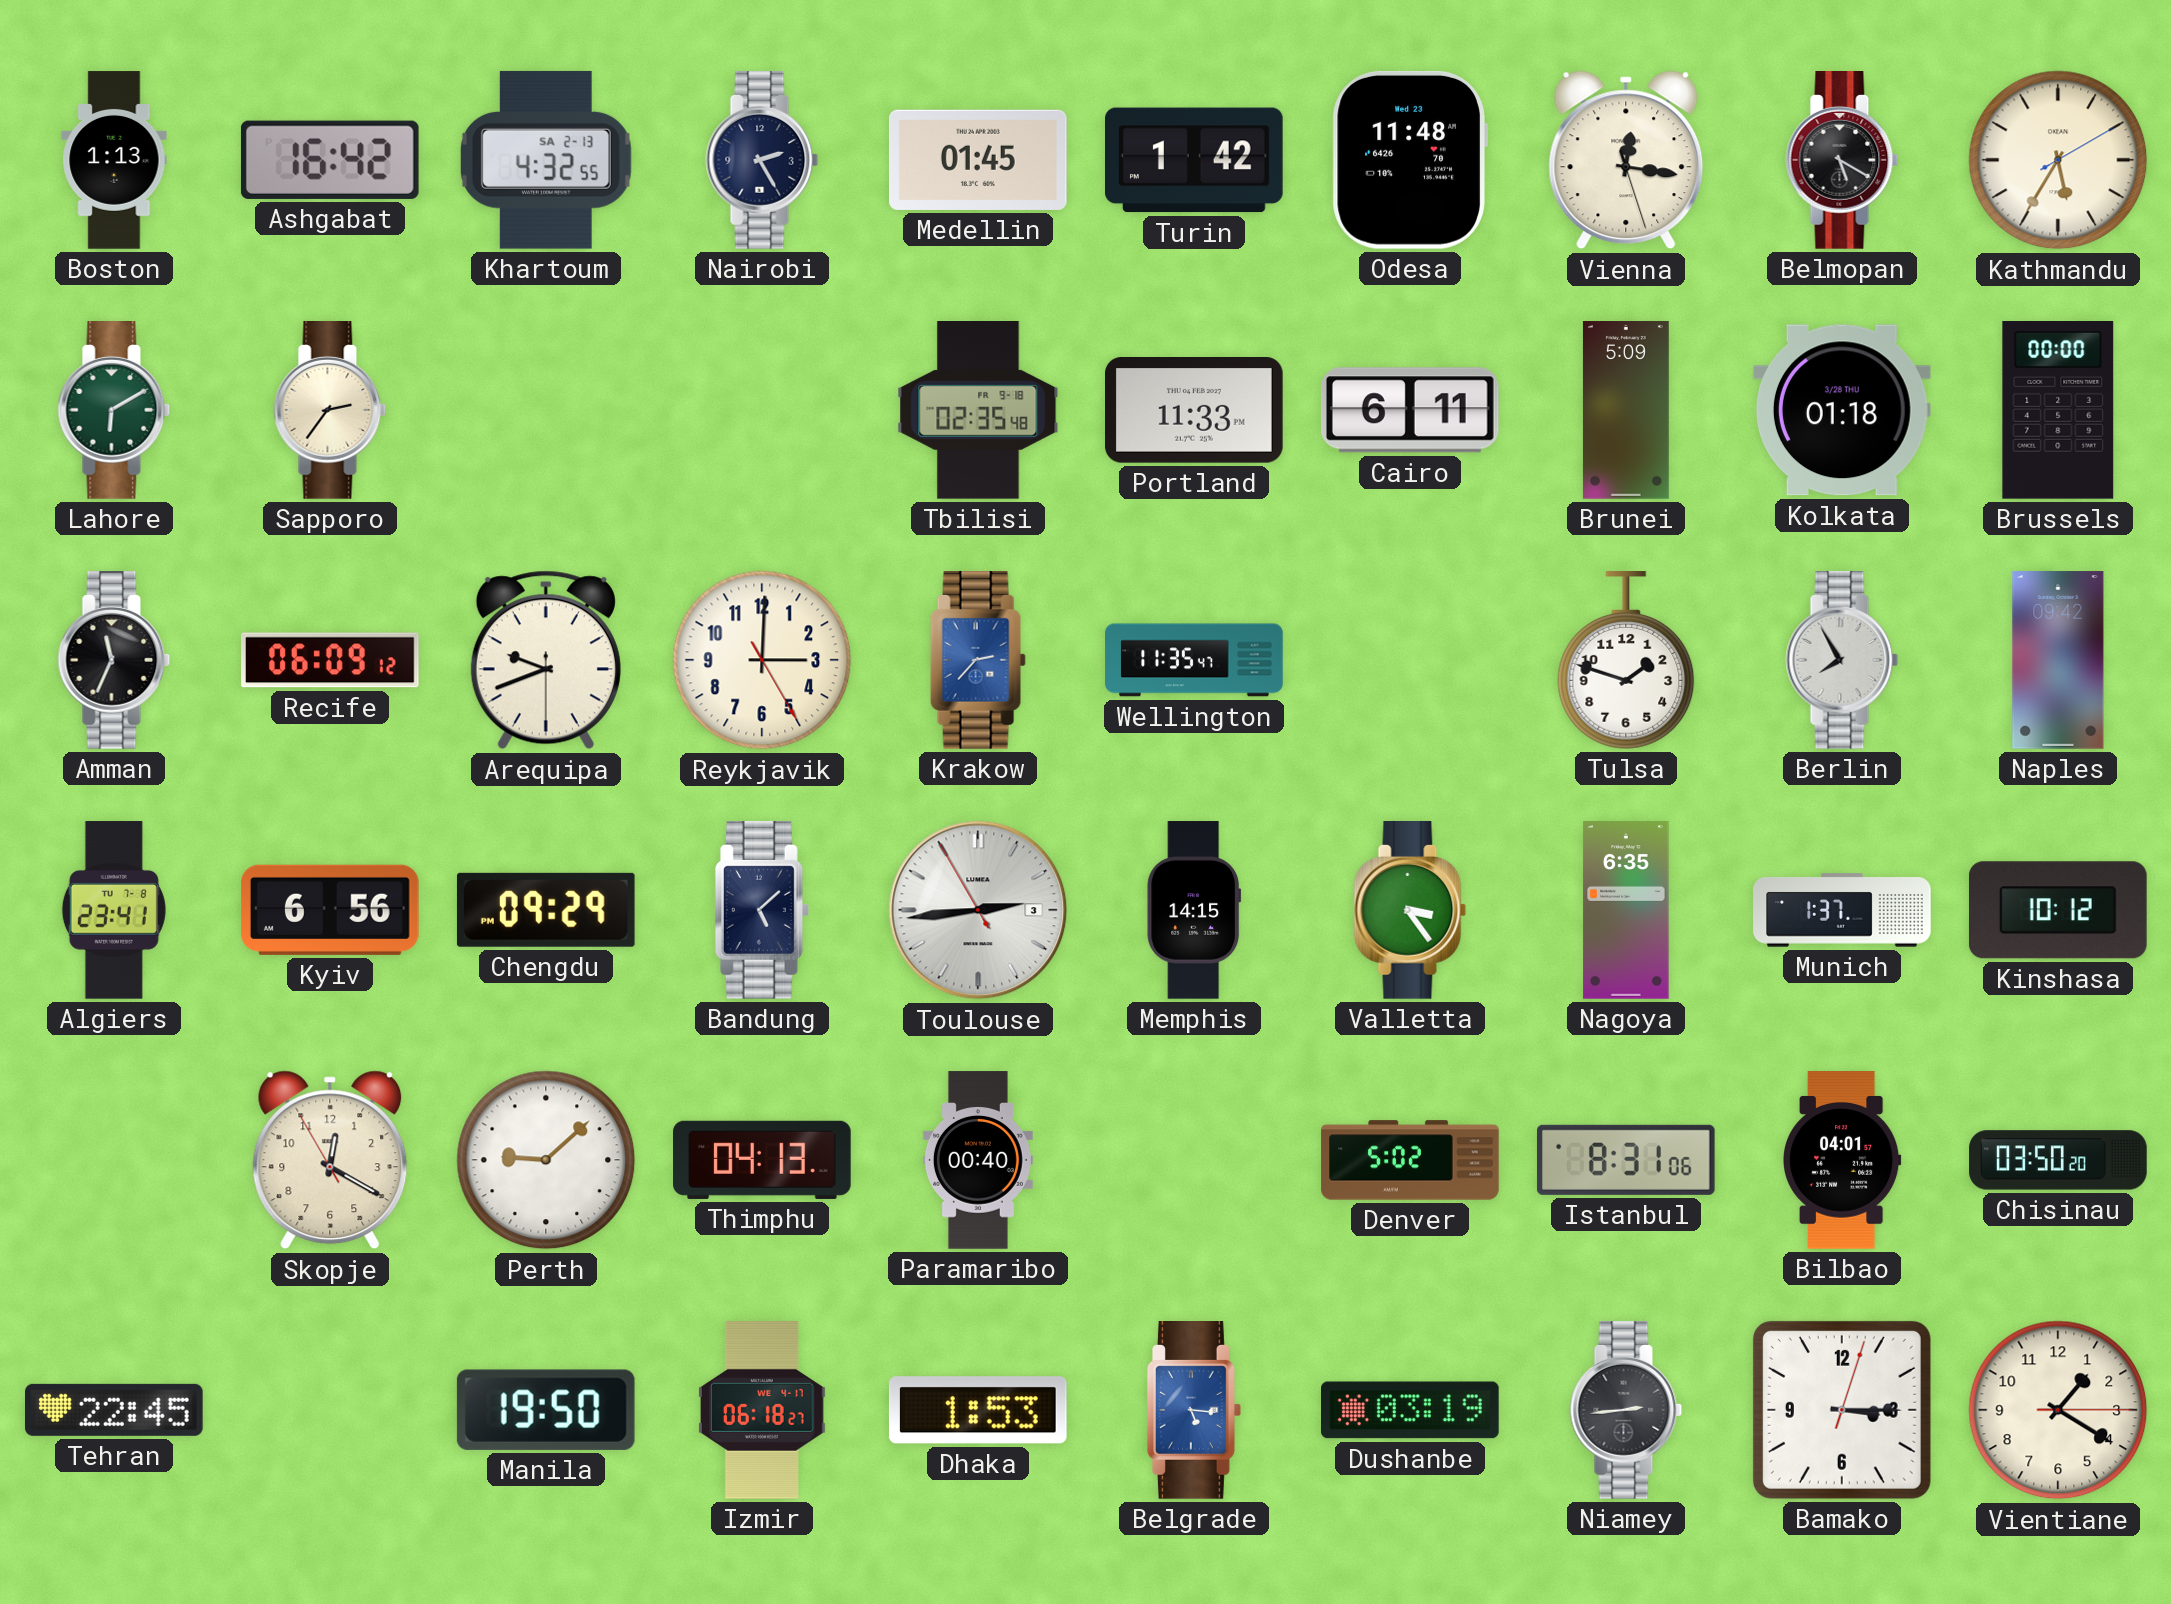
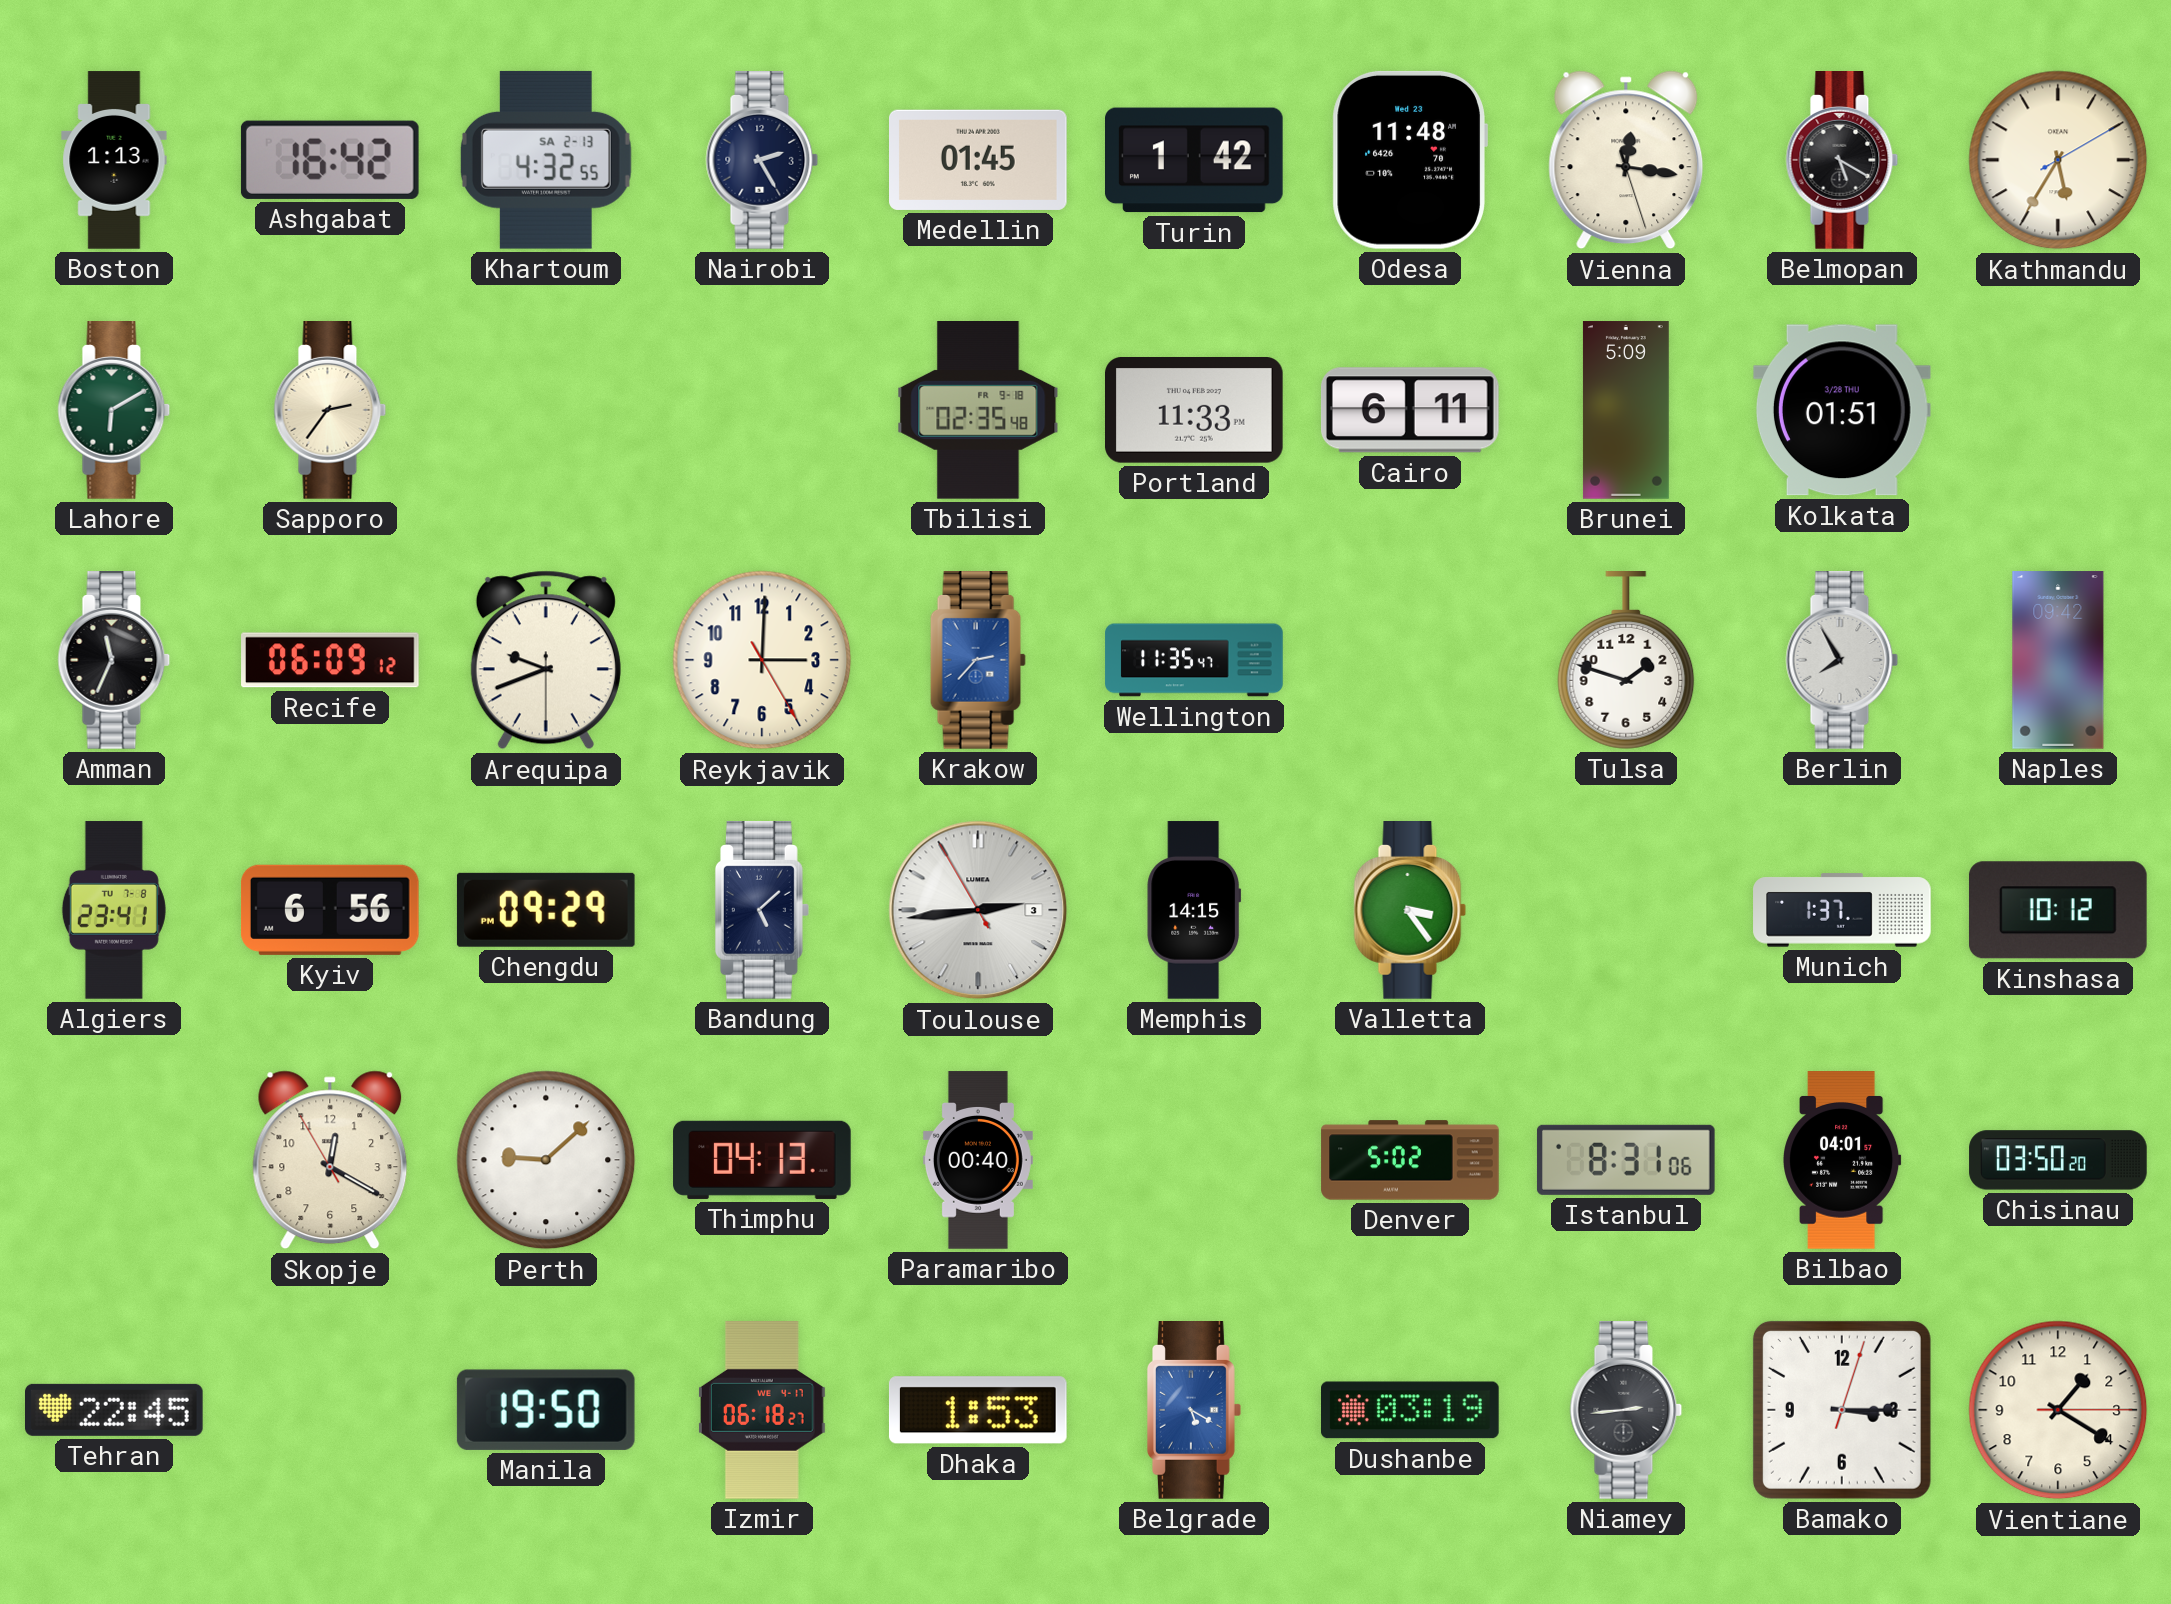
Kolkata: 01:18 -> 01:51 (1842, 410)
Brussels: 00:00 -> none (2058, 411)
Nagoya: 6:35 -> none (1626, 910)
Belgrade: 5:16 -> 5:20 (1194, 1411)
